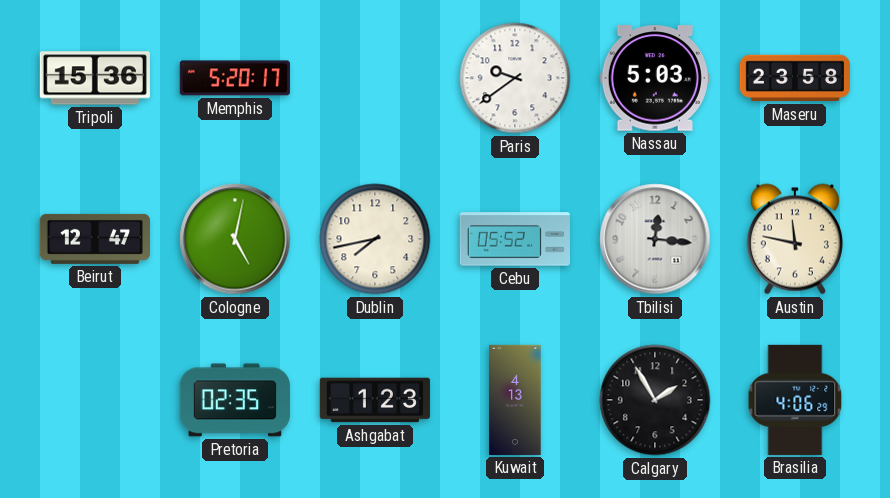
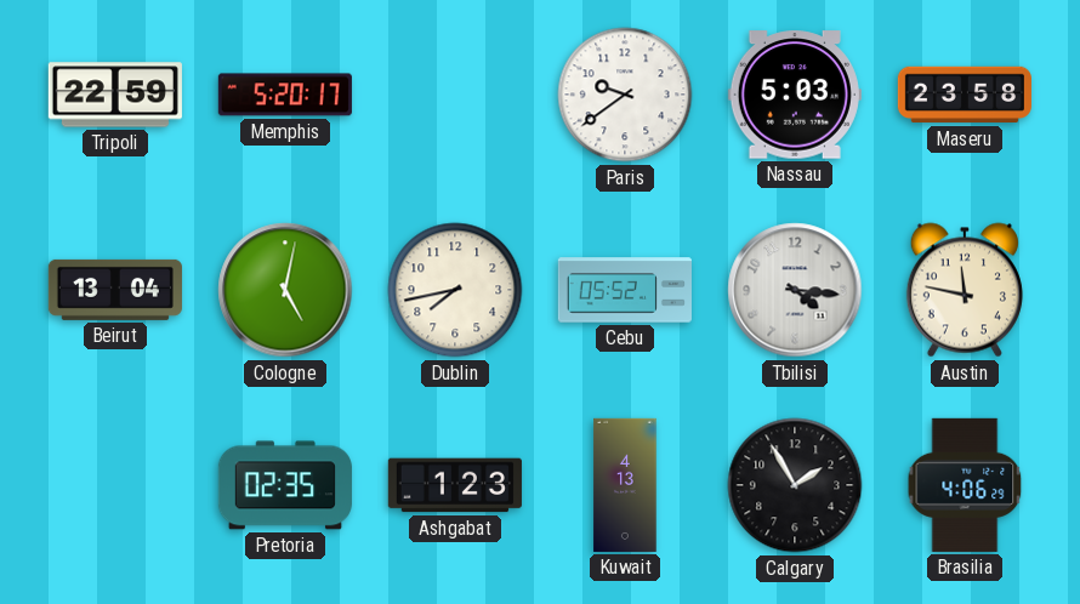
Tripoli: 15:36 -> 22:59 (115, 95)
Beirut: 12:47 -> 13:04 (115, 290)
Tbilisi: 12:16 -> 4:16 (795, 290)
